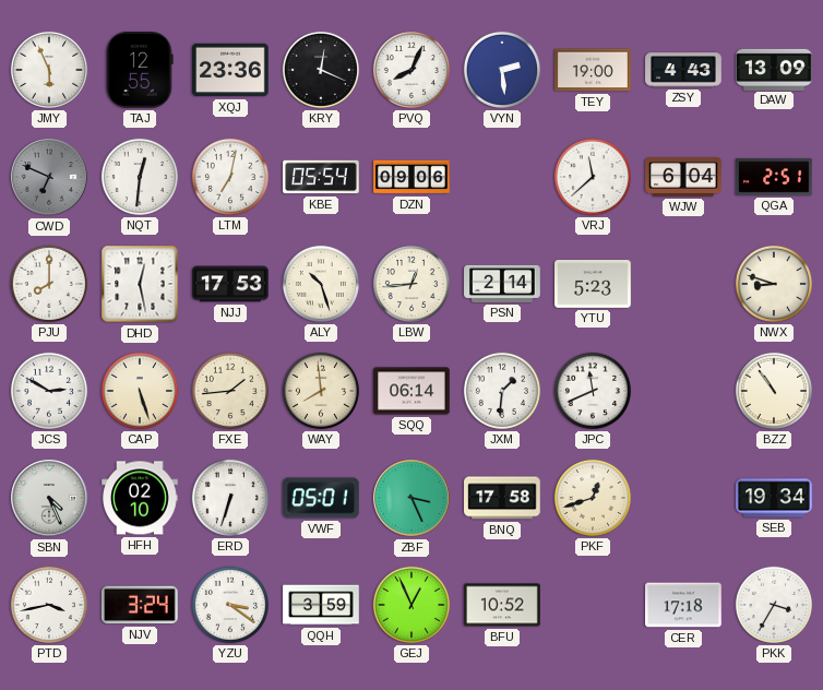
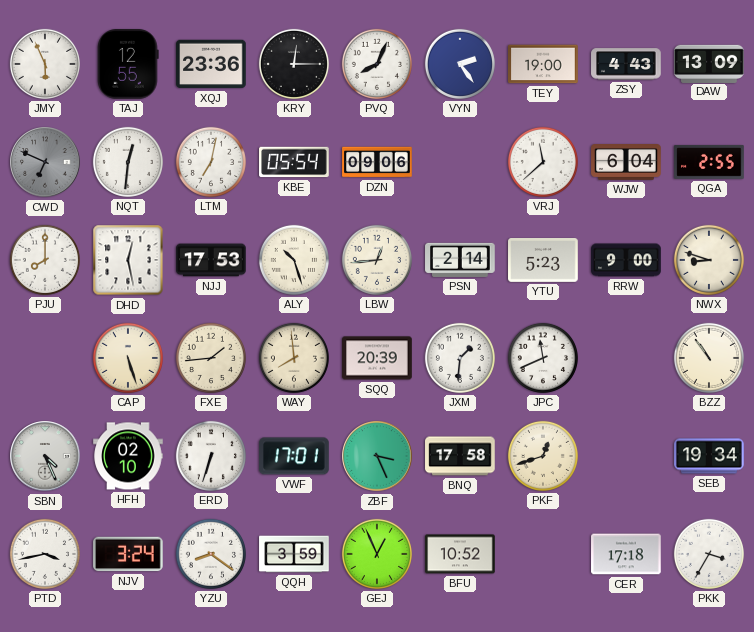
KRY: 12:19 -> 12:15 (294, 64)
VYN: 2:29 -> 2:24 (460, 64)
QGA: 2:51 -> 2:55 (709, 162)
RRW: none -> 9:00 (626, 260)
JCS: 2:50 -> none (49, 391)
SQQ: 06:14 -> 20:39 (377, 358)
VWF: 05:01 -> 17:01 (294, 456)
YZU: 3:21 -> 8:21 (211, 554)
